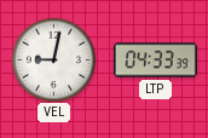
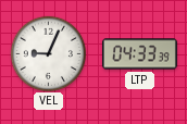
VEL: 9:02 -> 9:04 (48, 53)
